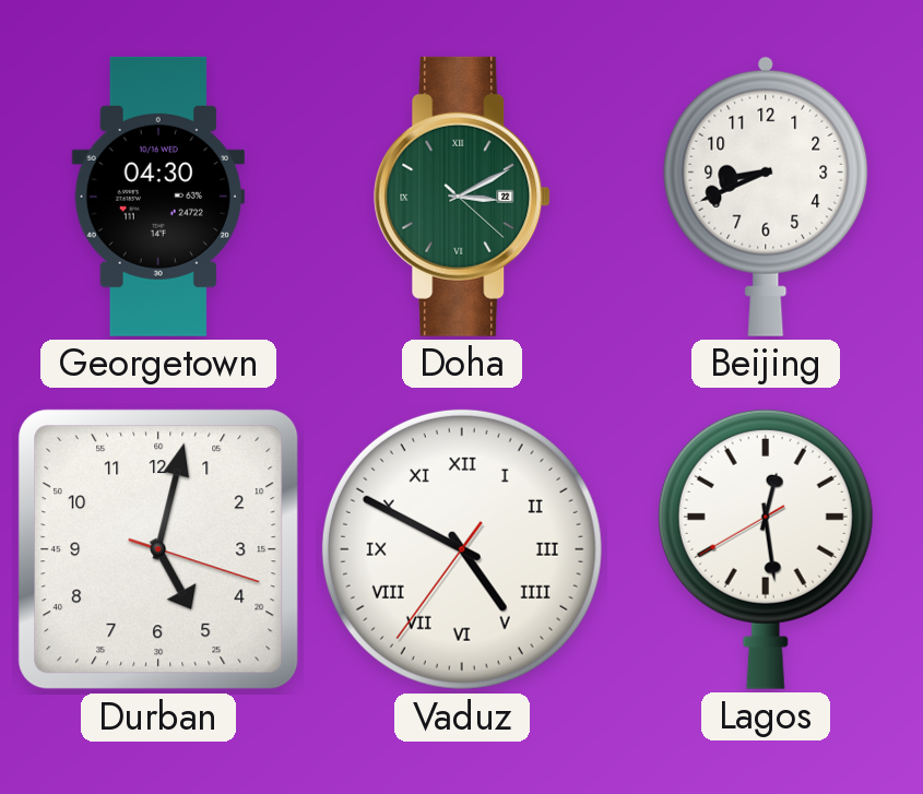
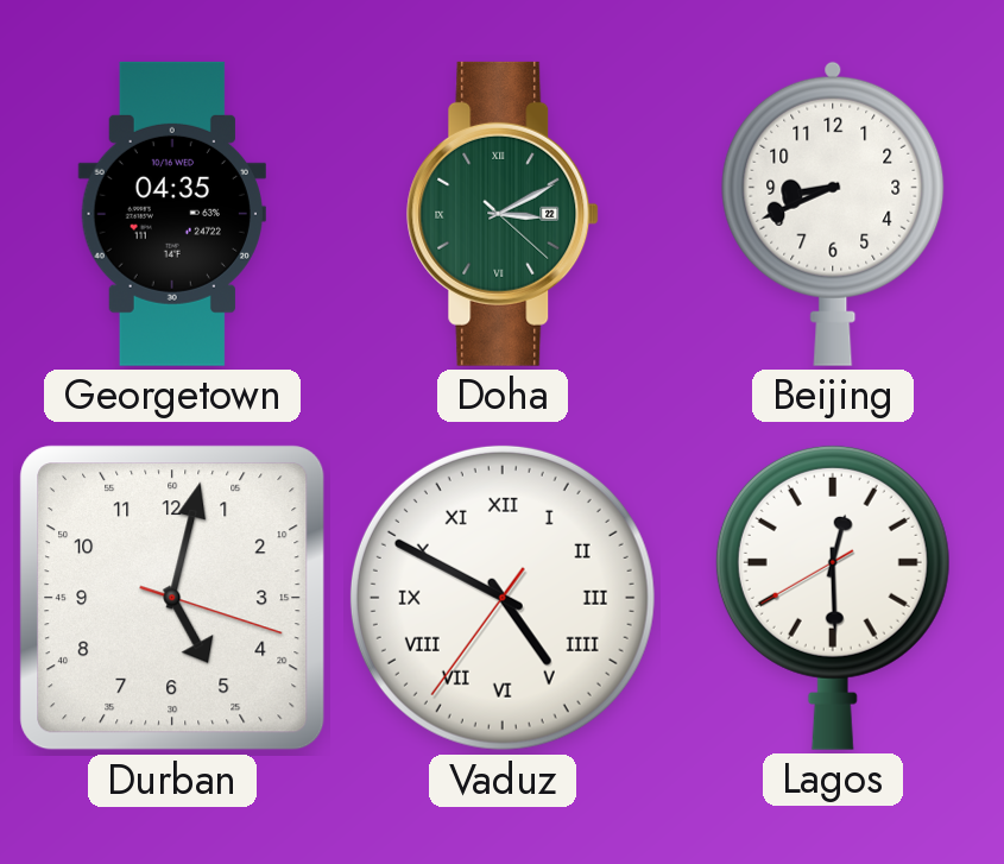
Georgetown: 04:30 -> 04:35 (172, 214)
Lagos: 12:28 -> 12:29 (833, 597)
